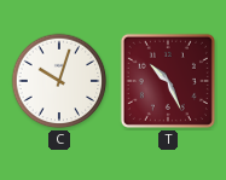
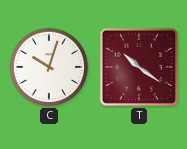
T: 10:26 -> 10:21 (139, 67)
